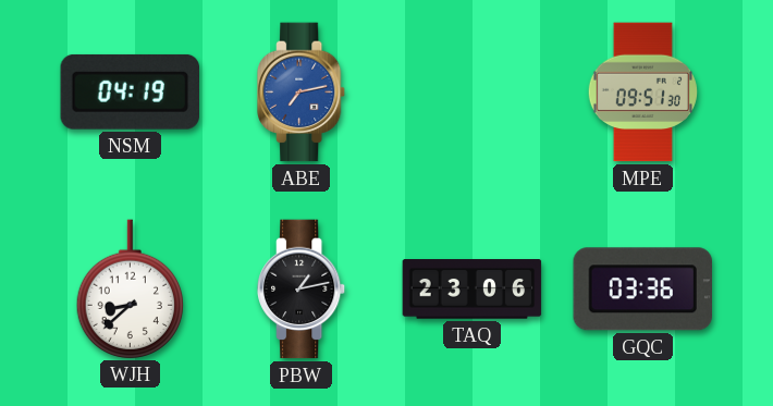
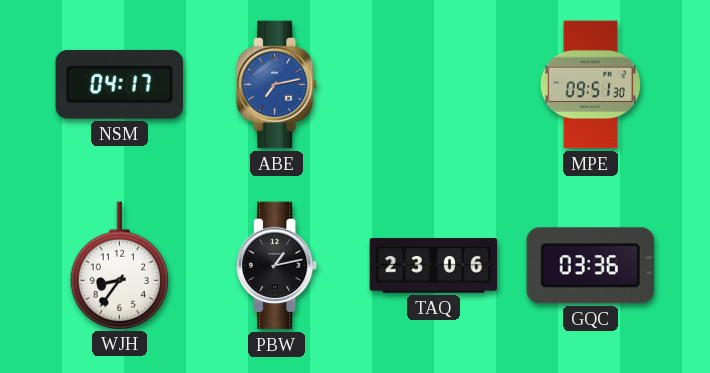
NSM: 04:19 -> 04:17 (120, 84)
WJH: 8:38 -> 8:36 (119, 265)
